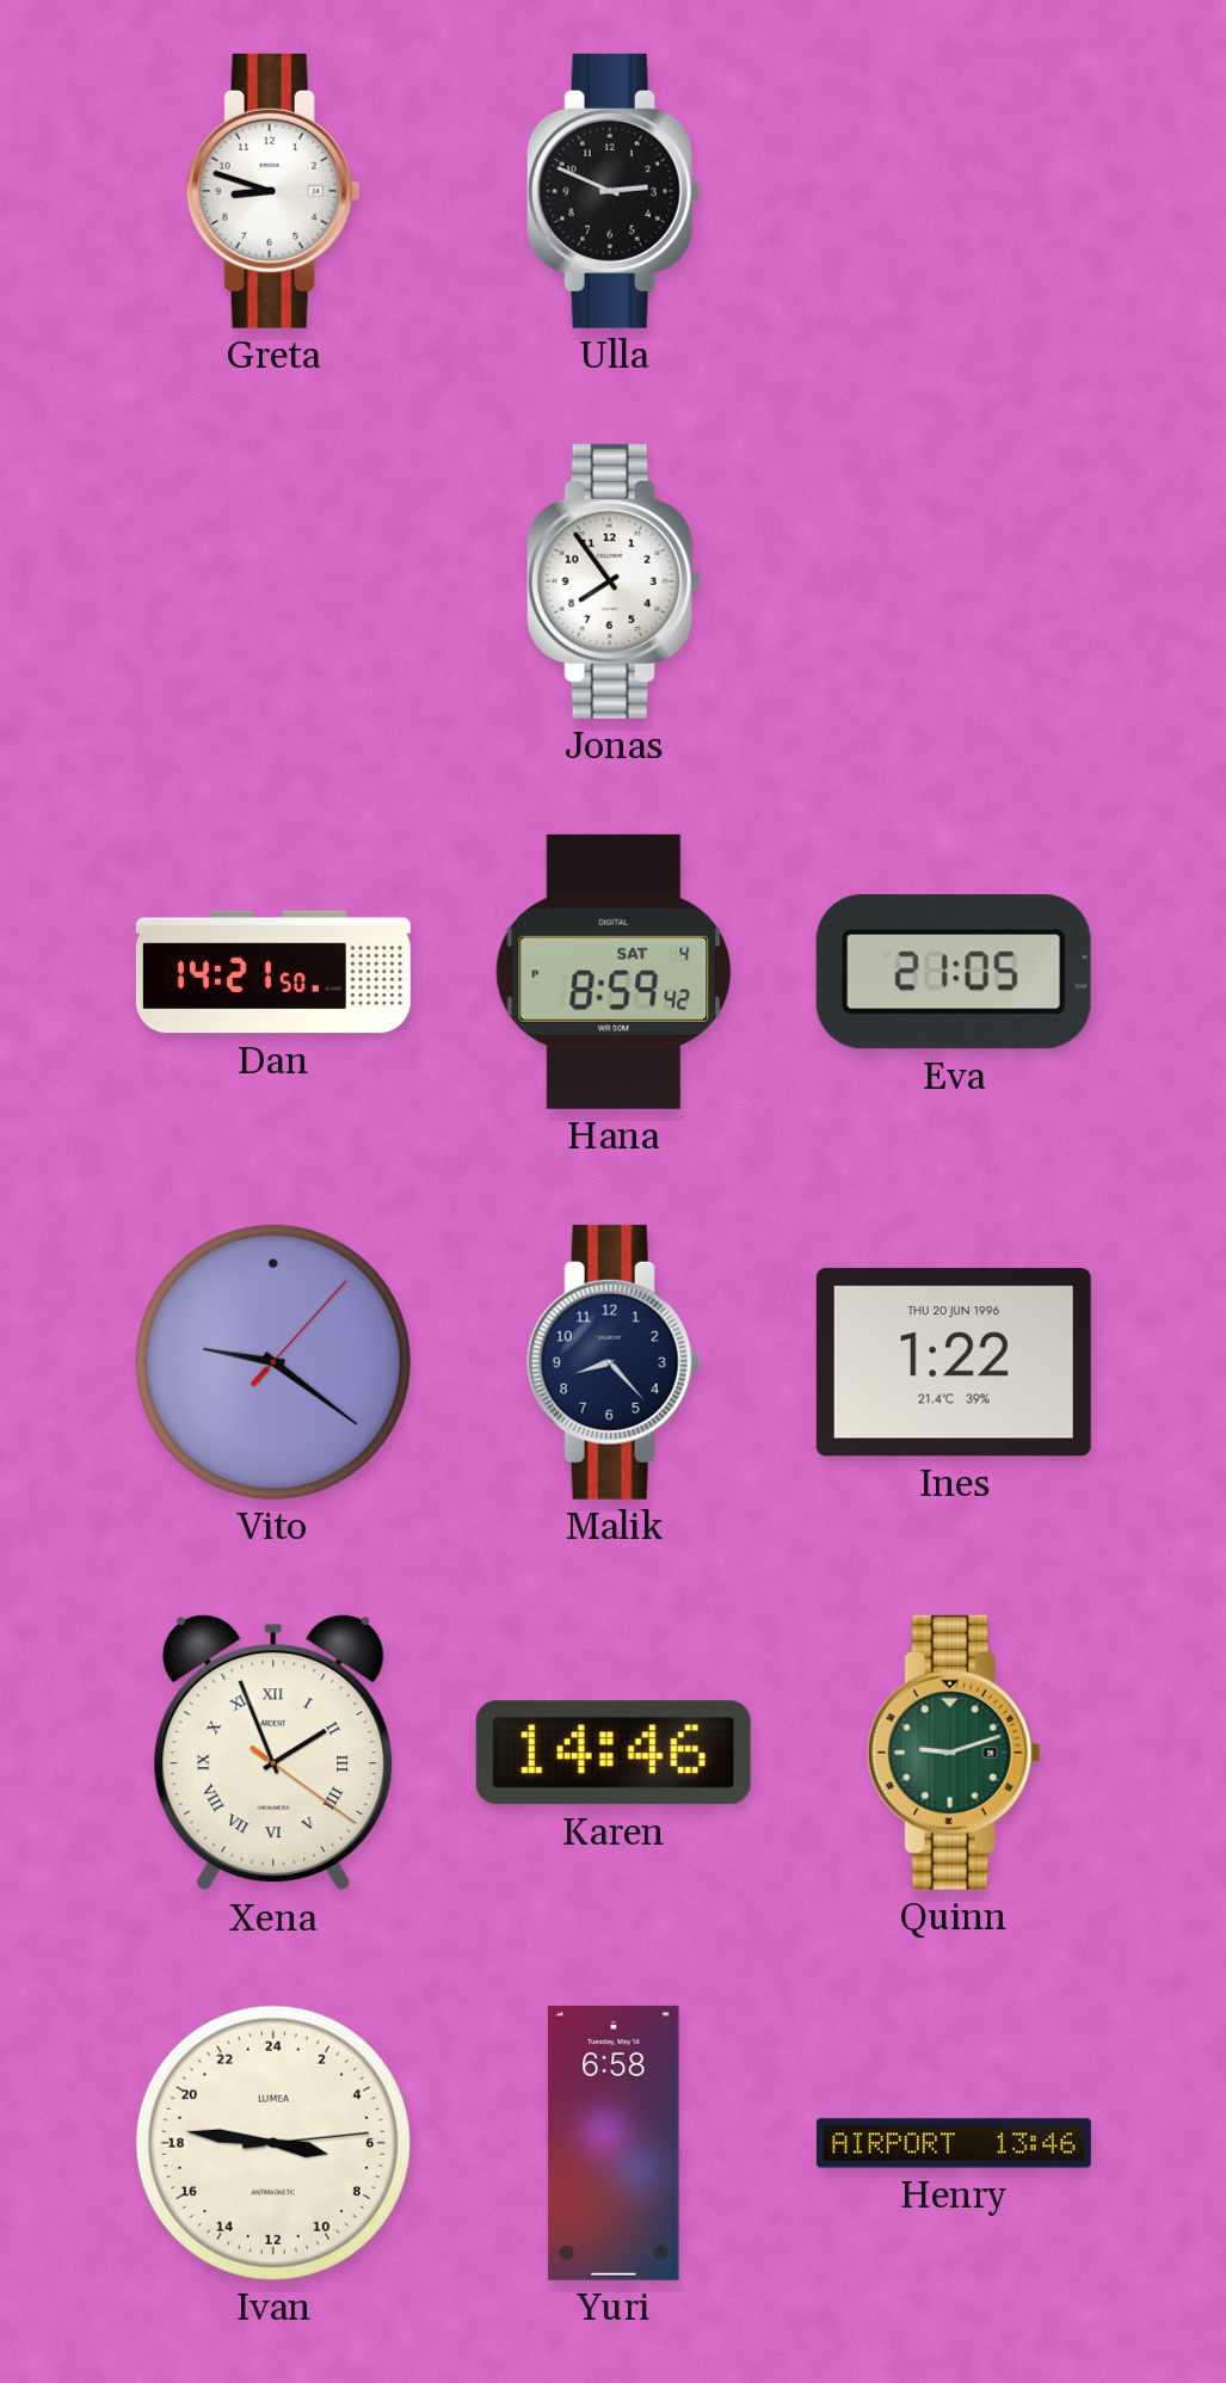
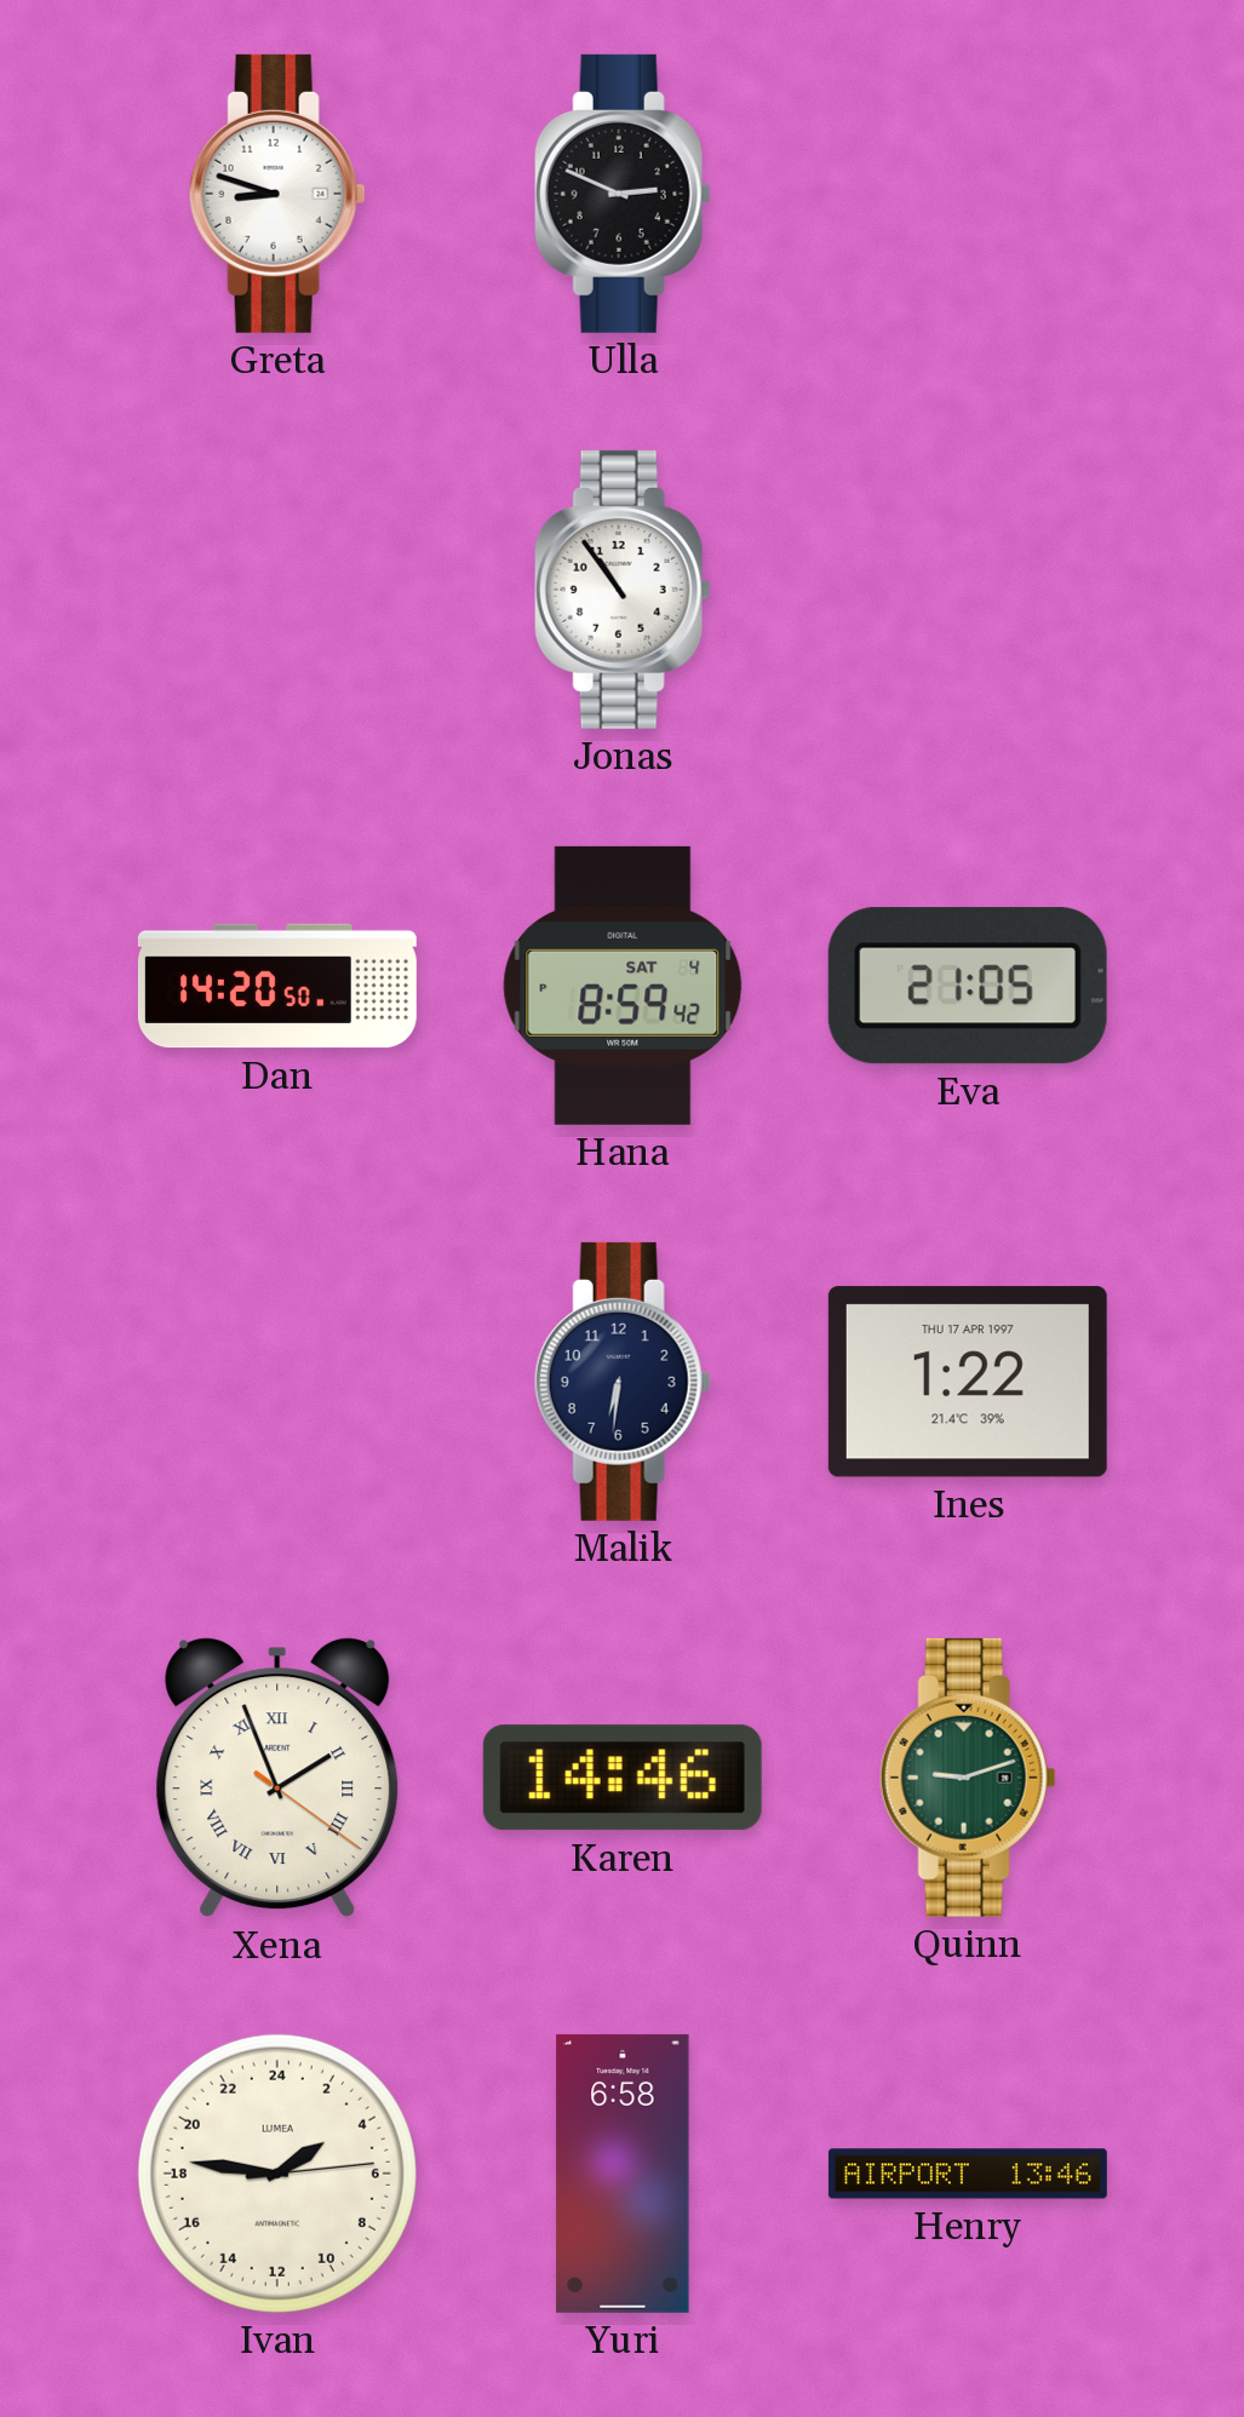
Jonas: 7:54 -> 10:54 (623, 590)
Dan: 14:21 -> 14:20 (277, 986)
Vito: 9:21 -> none (273, 1362)
Malik: 8:23 -> 6:31 (623, 1382)
Ines date: THU 20 JUN 1996 -> THU 17 APR 1997 (968, 1382)
Ivan: 6:46 -> 3:46 (277, 2174)
